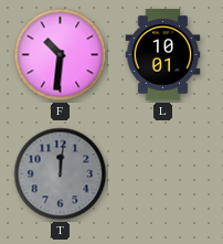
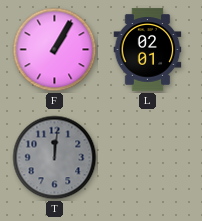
F: 10:31 -> 1:05 (55, 50)
L: 10:01 -> 02:01 (148, 50)
